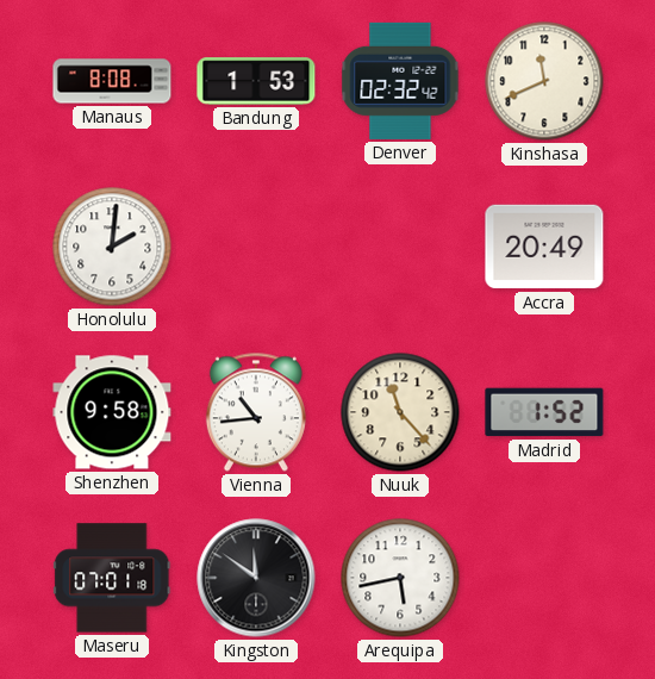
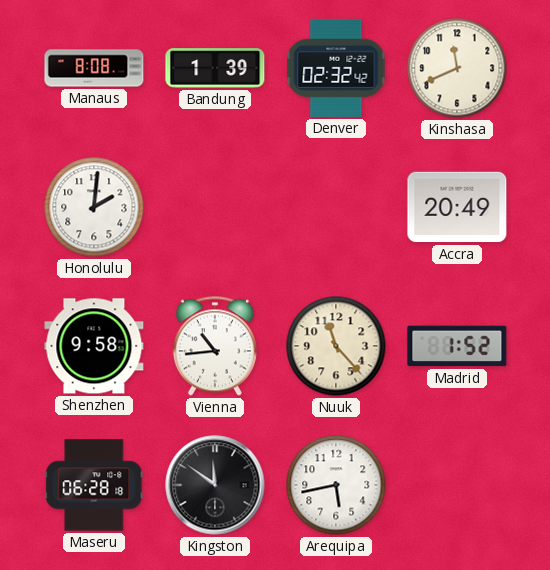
Bandung: 1:53 -> 1:39 (215, 68)
Maseru: 07:01 -> 06:28 (94, 485)
